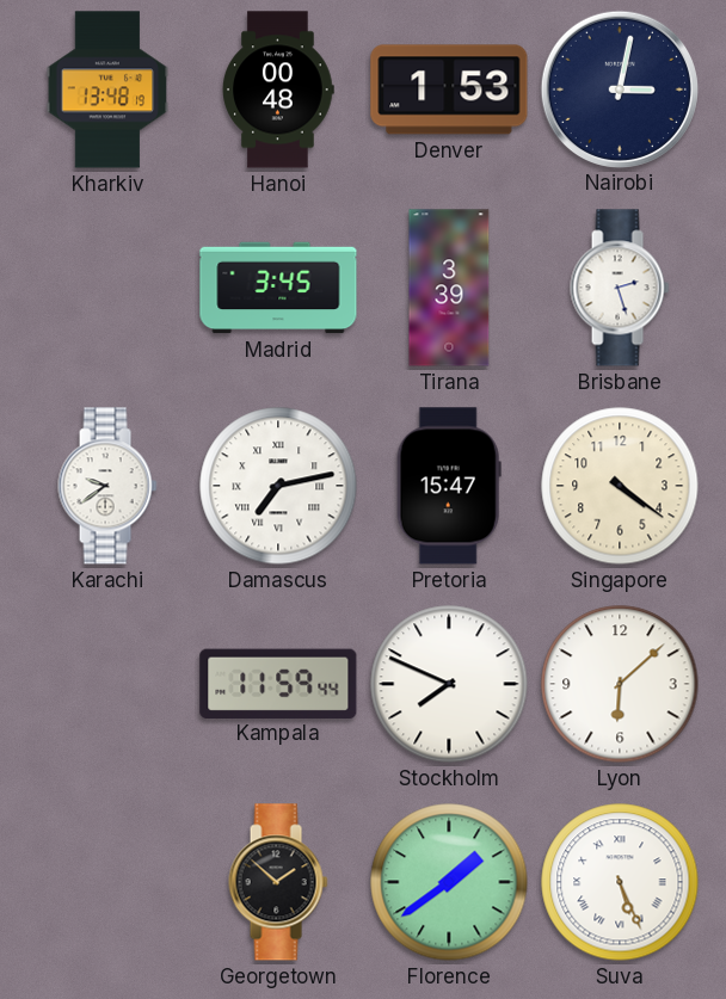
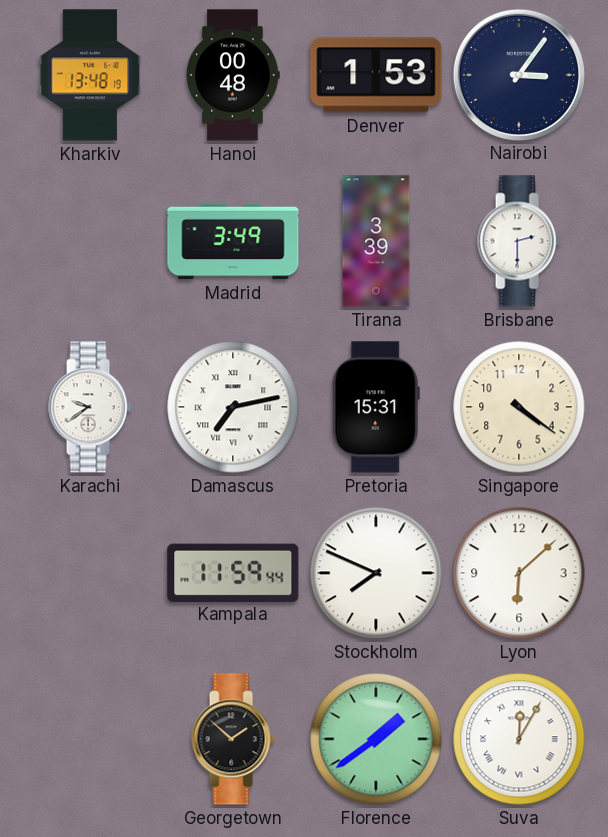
Nairobi: 3:02 -> 3:06 (518, 74)
Madrid: 3:45 -> 3:49 (233, 241)
Brisbane: 2:27 -> 2:30 (519, 241)
Pretoria: 15:47 -> 15:31 (376, 407)
Suva: 5:26 -> 12:05 (519, 739)
